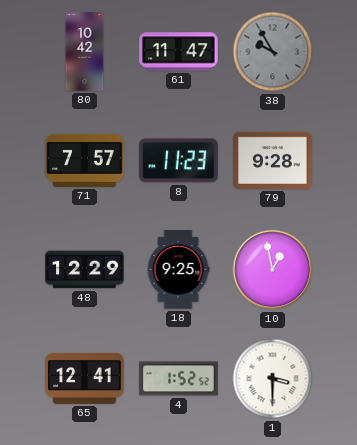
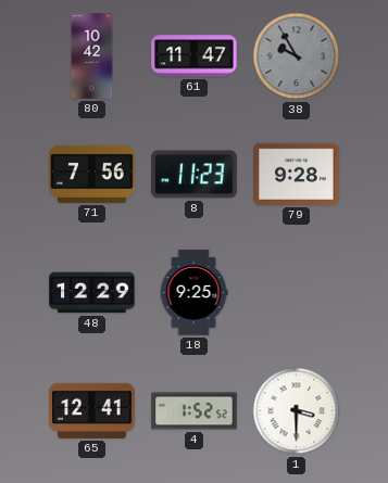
71: 7:57 -> 7:56 (92, 174)
10: 12:58 -> none (273, 270)
